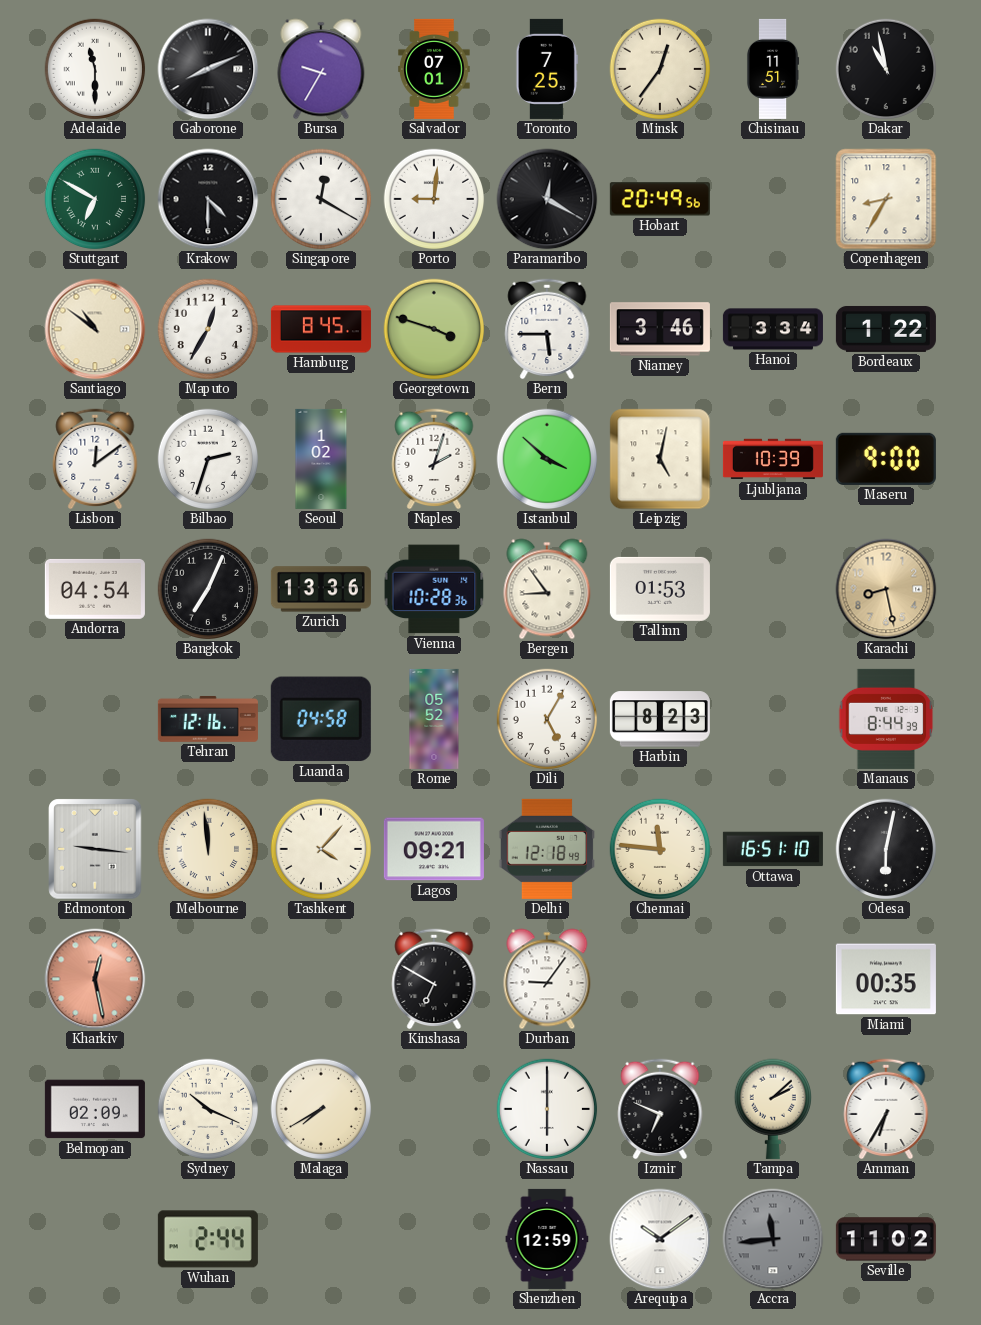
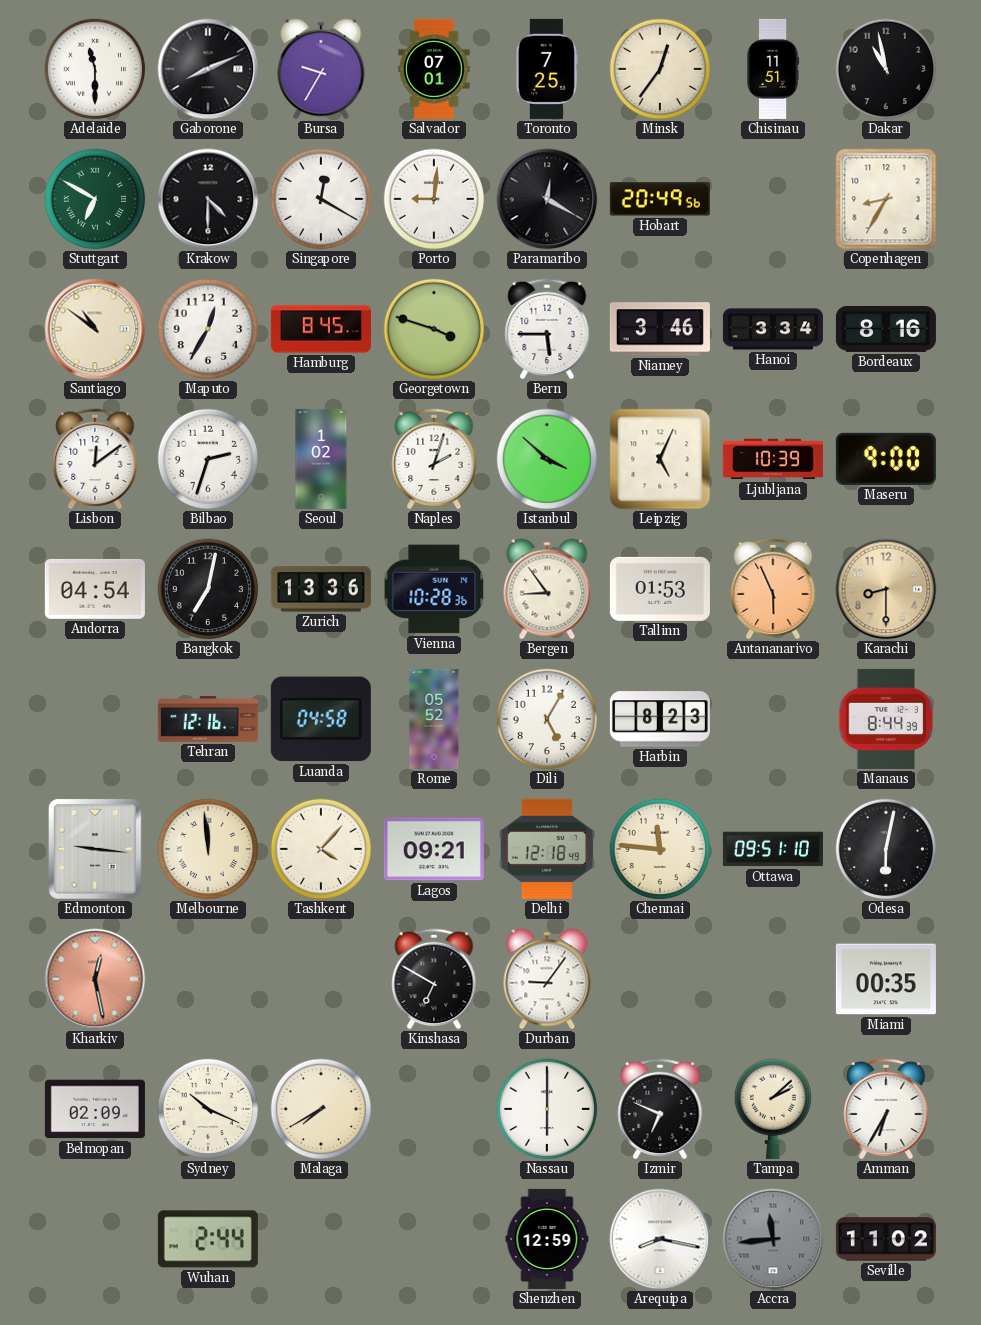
Bordeaux: 1:22 -> 8:16 (886, 329)
Leipzig: 5:02 -> 5:04 (660, 459)
Bangkok: 7:04 -> 7:02 (208, 589)
Antananarivo: none -> 5:56 (773, 589)
Karachi: 8:28 -> 8:30 (886, 589)
Ottawa: 16:51 -> 09:51 (773, 849)
Arequipa: 10:09 -> 8:17 (660, 1239)
